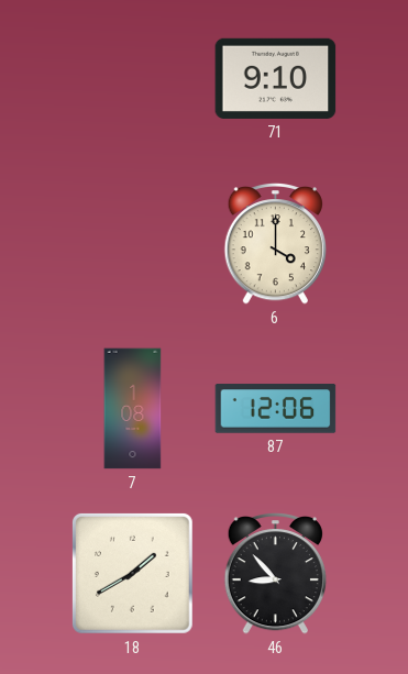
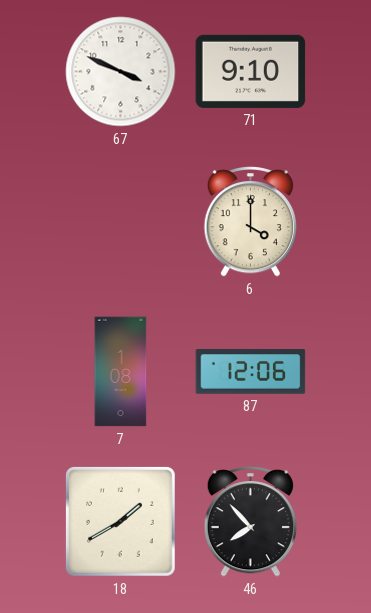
67: none -> 3:49 (121, 72)
46: 8:53 -> 7:53 (250, 522)
